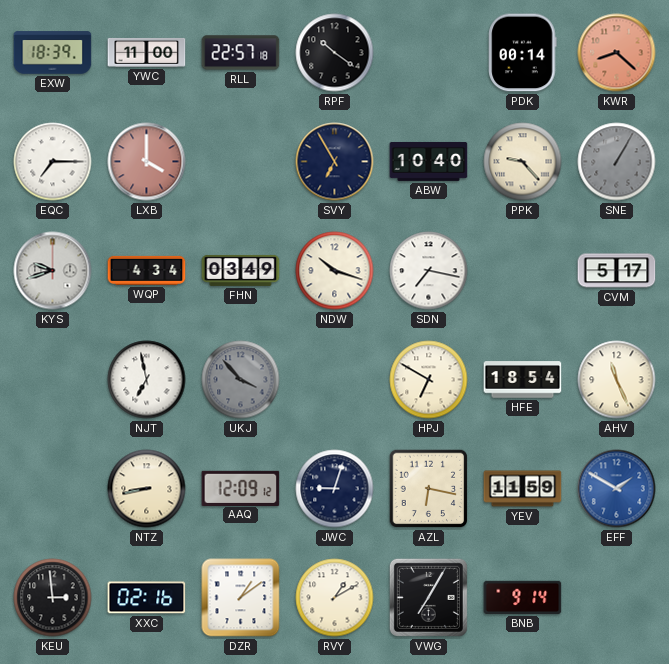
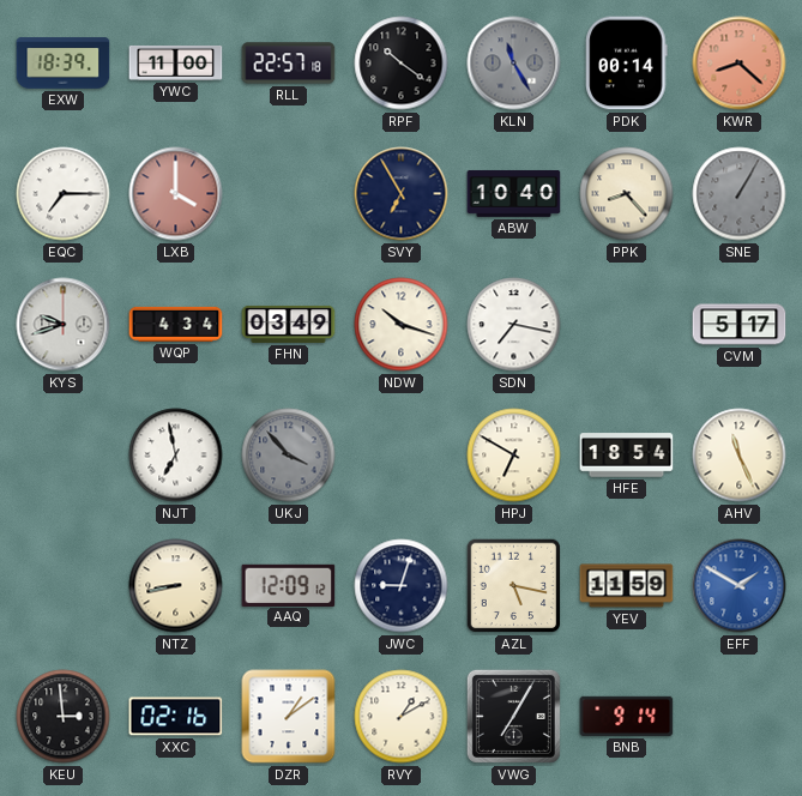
KLN: none -> 11:25 (514, 64)
PPK: 9:23 -> 8:23 (627, 194)
AZL: 6:17 -> 5:17 (514, 586)
